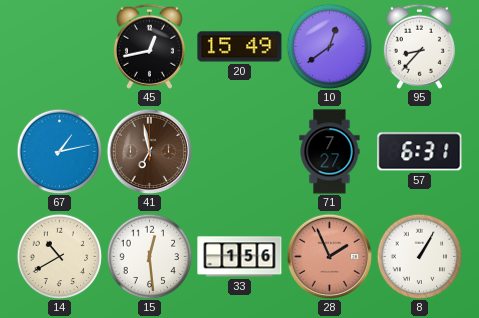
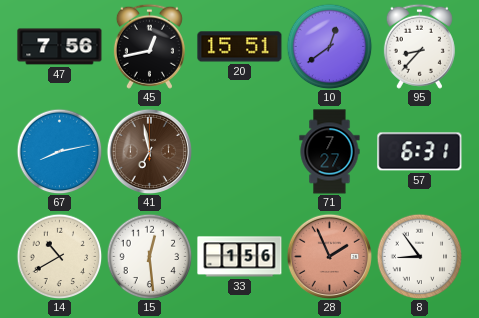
47: none -> 7:56 (60, 47)
20: 15:49 -> 15:51 (240, 47)
67: 1:13 -> 8:13 (59, 151)
8: 1:05 -> 8:54 (419, 256)
